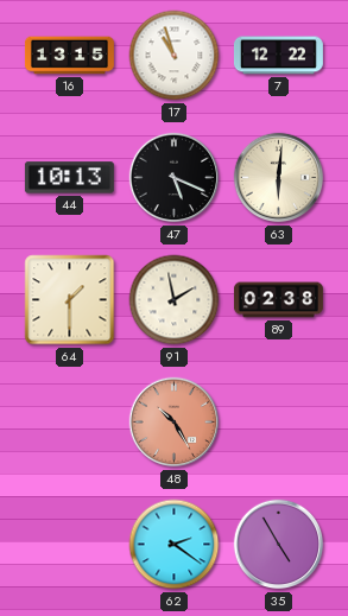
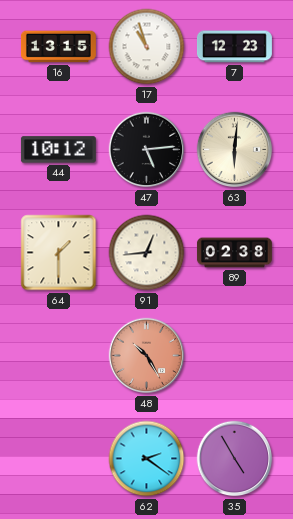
7: 12:22 -> 12:23 (234, 47)
44: 10:13 -> 10:12 (58, 150)
47: 5:19 -> 5:14 (147, 150)
91: 1:58 -> 12:44 (147, 253)
